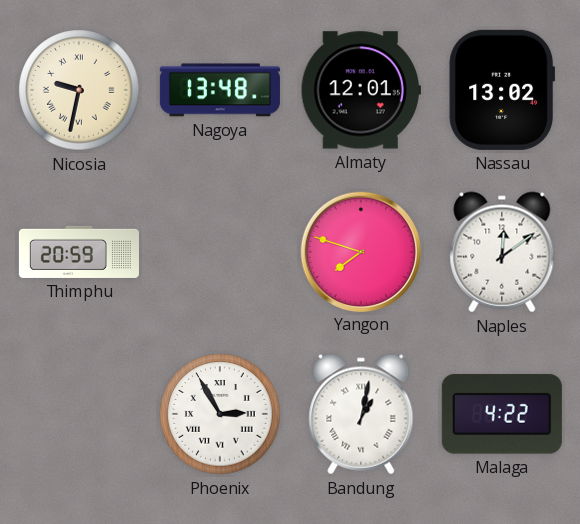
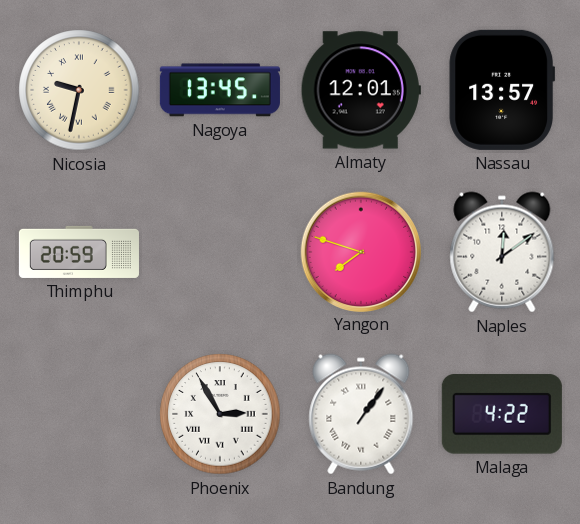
Nagoya: 13:48 -> 13:45 (220, 90)
Nassau: 13:02 -> 13:57 (501, 90)
Bandung: 1:02 -> 1:06 (361, 414)
